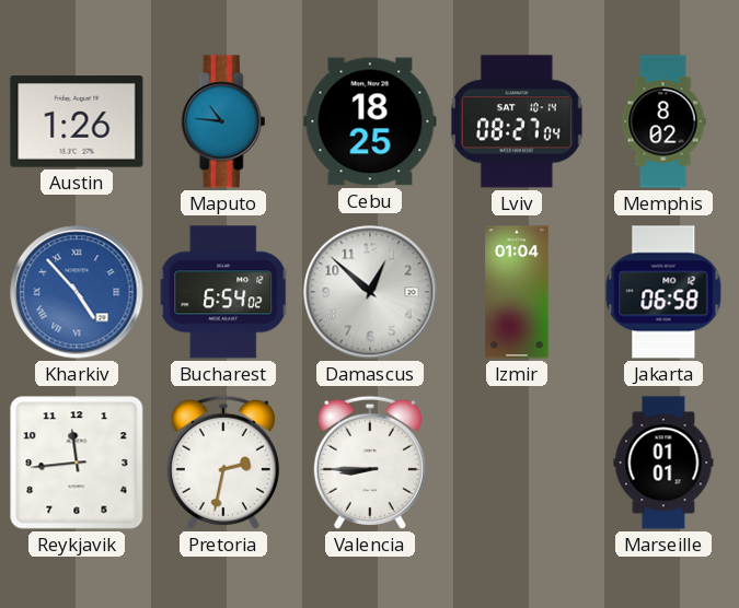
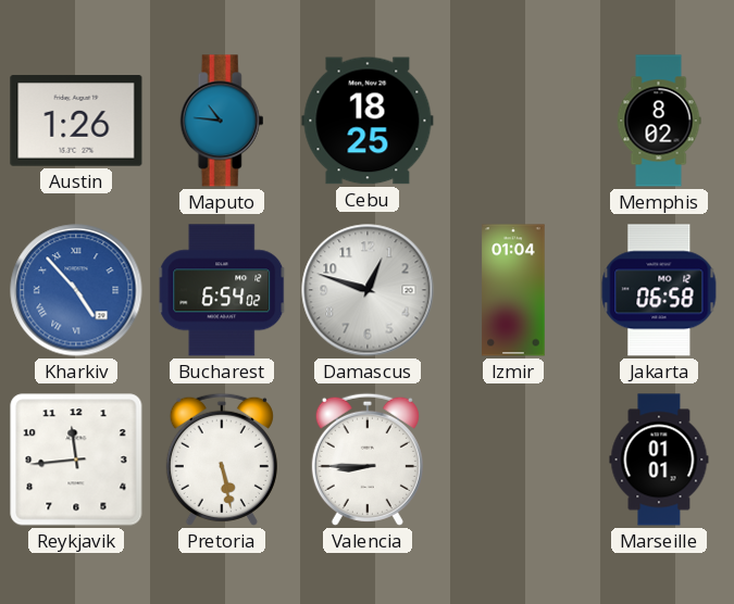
Lviv: 08:27 -> none (517, 121)
Damascus: 12:52 -> 12:48 (368, 290)
Pretoria: 2:32 -> 5:28 (222, 460)
